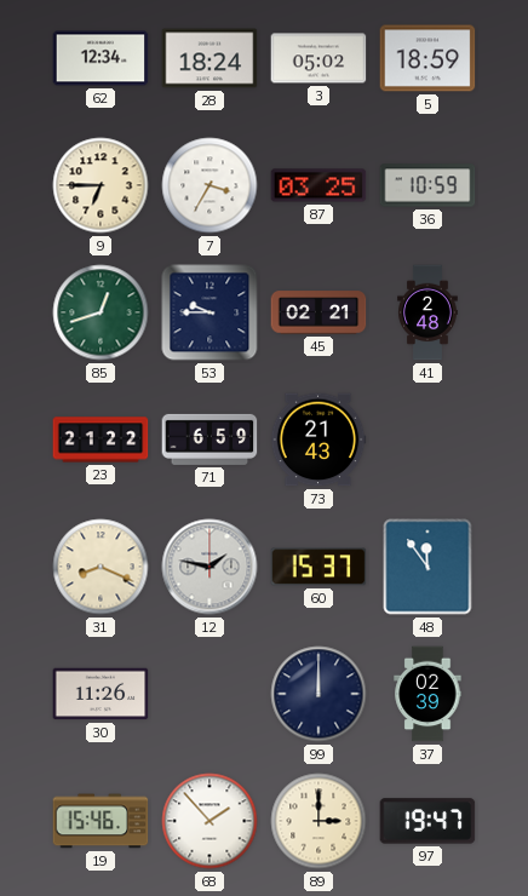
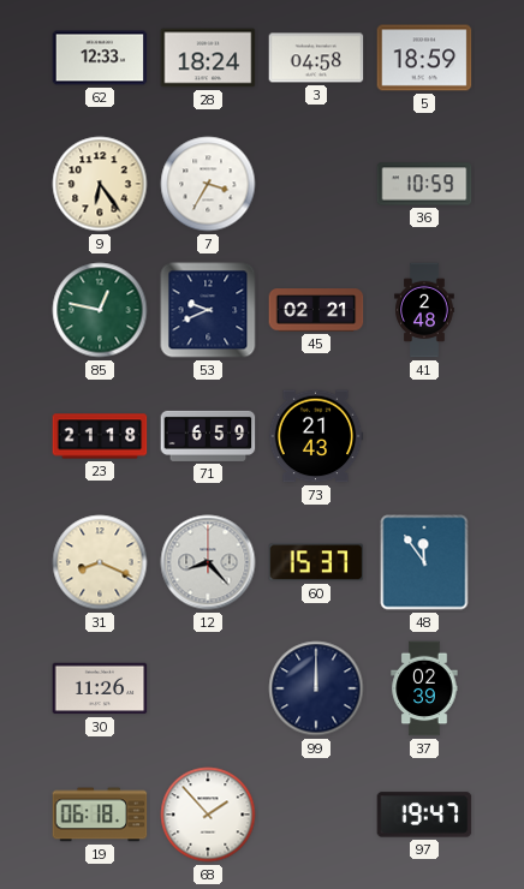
62: 12:34 -> 12:33 (100, 58)
3: 05:02 -> 04:58 (316, 58)
9: 6:45 -> 6:24 (100, 184)
87: 03:25 -> none (318, 185)
85: 12:42 -> 12:47 (100, 310)
53: 9:45 -> 9:41 (208, 310)
23: 21:22 -> 21:18 (100, 436)
12: 1:47 -> 8:23 (208, 562)
19: 15:46 -> 06:18 (100, 815)
89: 3:00 -> none (318, 821)
